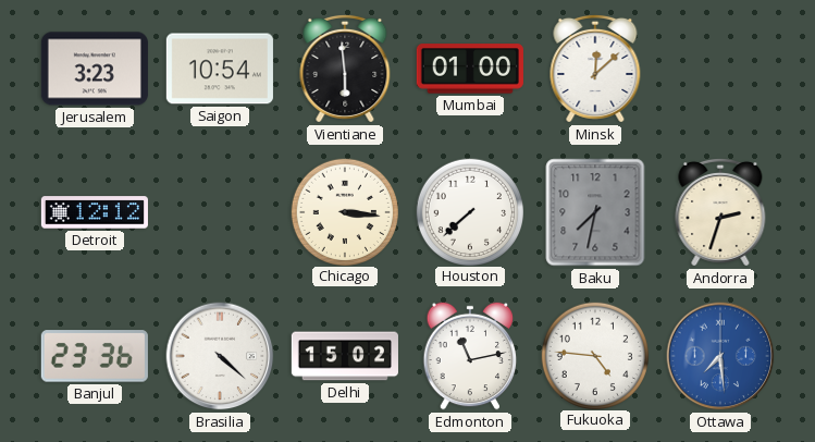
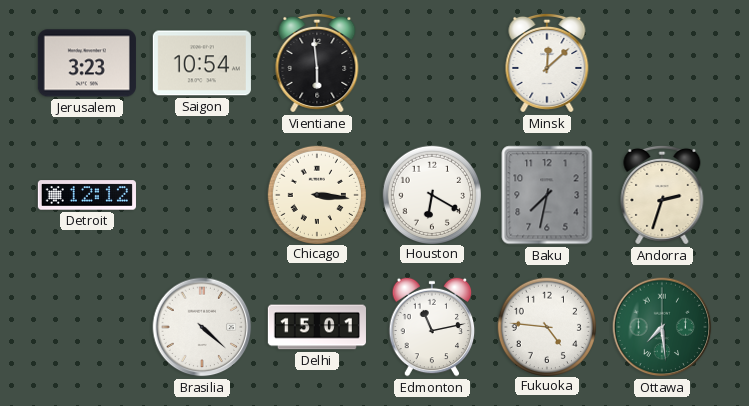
Mumbai: 01:00 -> none (470, 69)
Houston: 7:38 -> 6:20 (431, 194)
Banjul: 23:36 -> none (95, 356)
Delhi: 15:02 -> 15:01 (317, 327)
Ottawa dial: blue -> green (662, 327)
